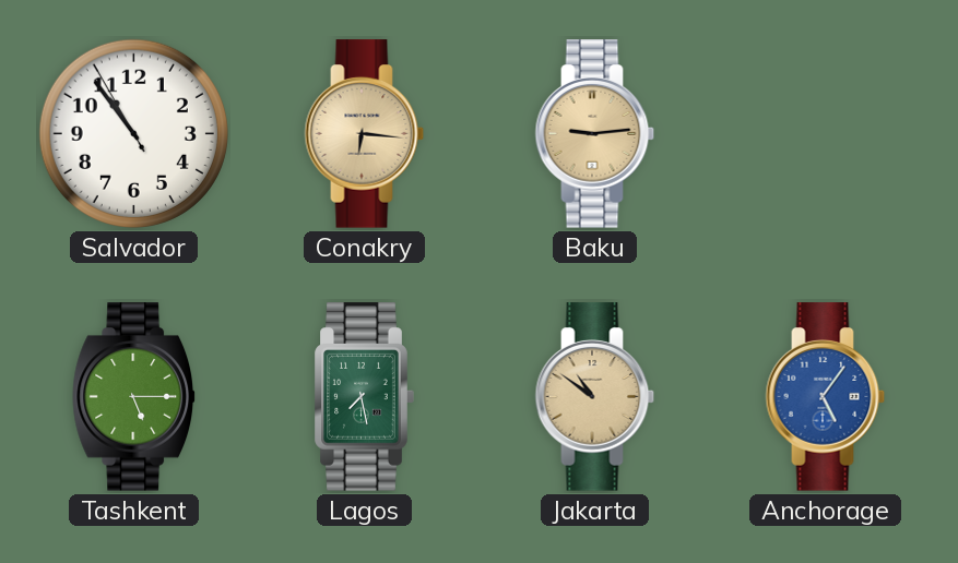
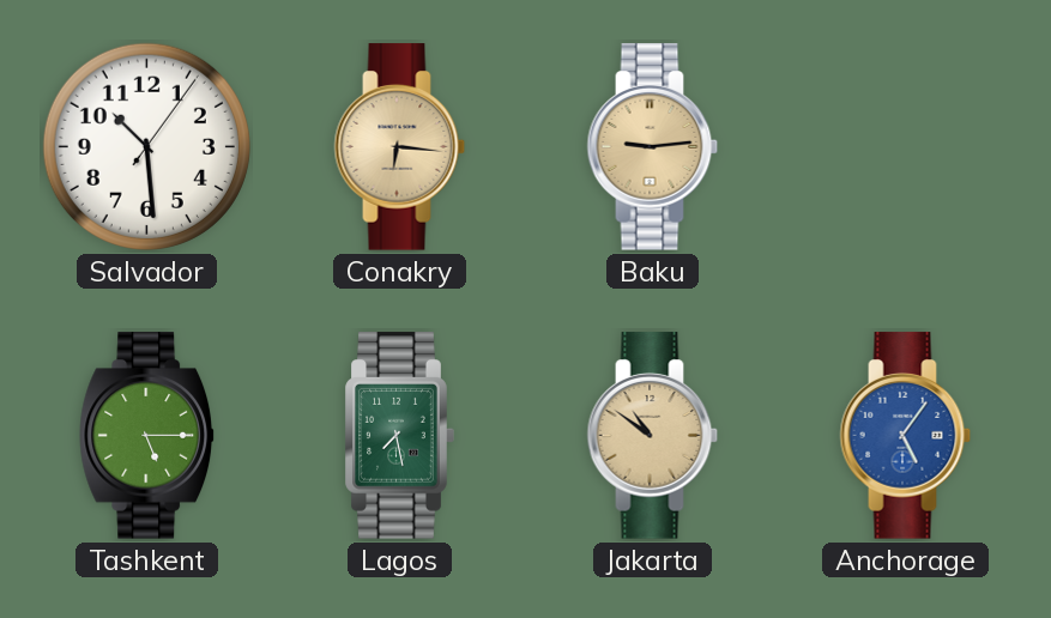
Salvador: 10:53 -> 10:29 (146, 146)
